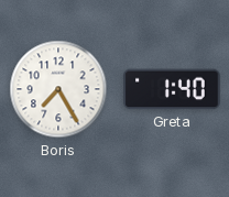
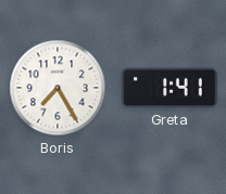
Greta: 1:40 -> 1:41 (169, 88)
